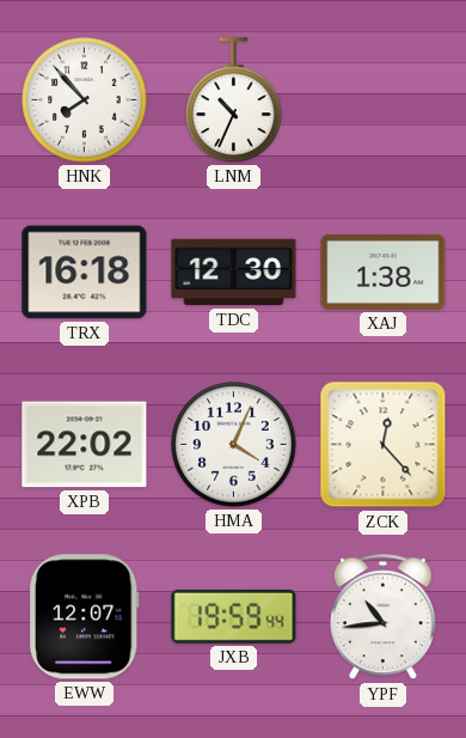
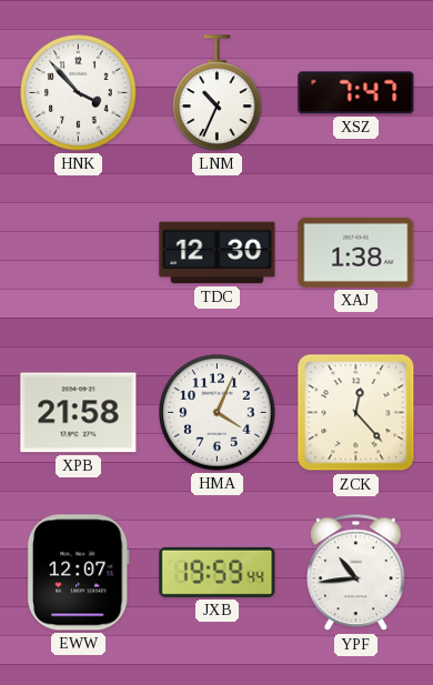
HNK: 7:53 -> 3:53 (79, 93)
XSZ: none -> 7:47 (356, 93)
TRX: 16:18 -> none (85, 273)
XPB: 22:02 -> 21:58 (79, 413)
